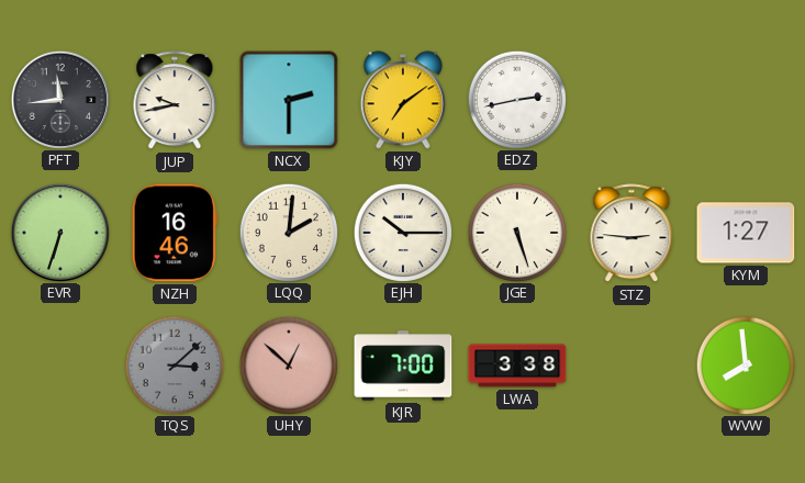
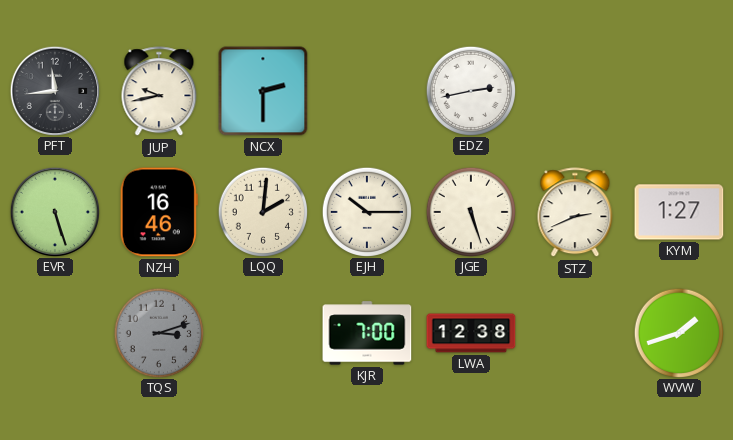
KJY: 7:09 -> none (403, 100)
EVR: 6:33 -> 5:27 (54, 211)
STZ: 2:46 -> 2:41 (575, 213)
TQS: 3:08 -> 3:12 (158, 332)
UHY: 12:52 -> none (288, 364)
LWA: 3:38 -> 12:38 (471, 333)
WVW: 7:59 -> 1:42 (678, 332)
